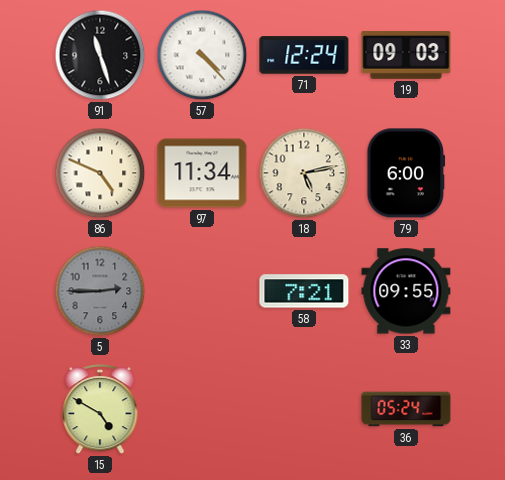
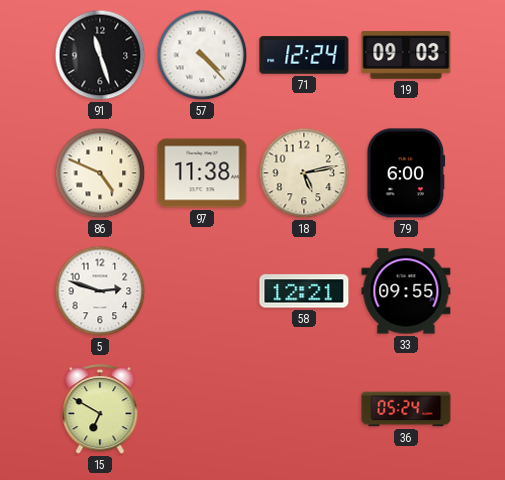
97: 11:34 -> 11:38 (202, 173)
5: 2:45 -> 2:48 (100, 291)
5 dial: grey -> white (100, 291)
58: 7:21 -> 12:21 (304, 291)
15: 4:50 -> 6:50 (100, 410)
